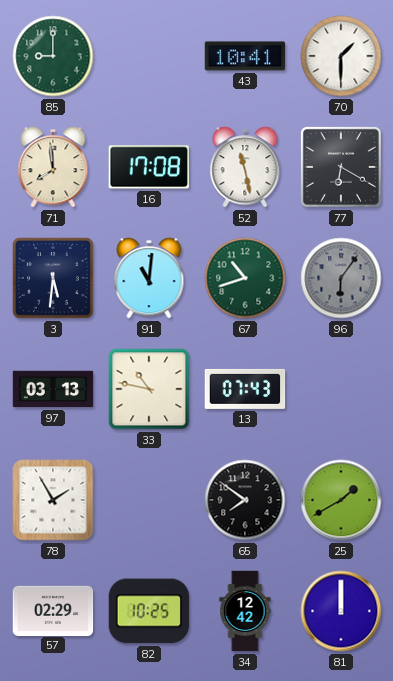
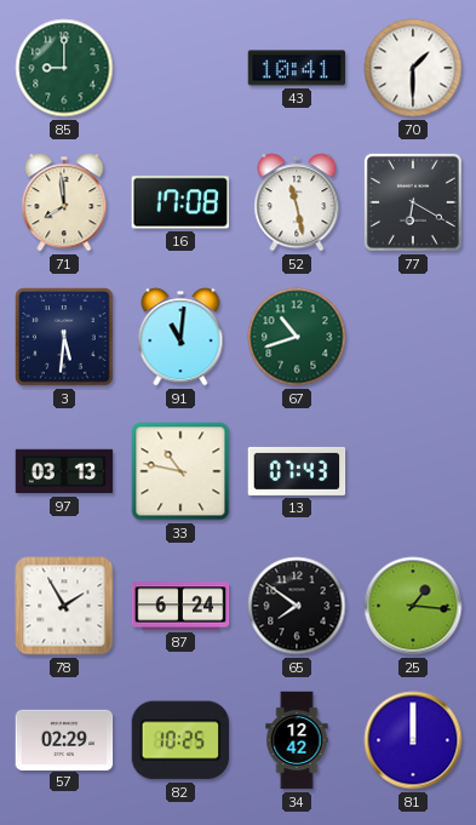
96: 6:06 -> none (341, 278)
87: none -> 6:24 (180, 606)
25: 1:40 -> 1:16 (413, 606)
